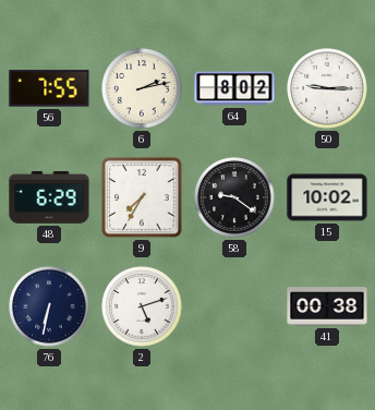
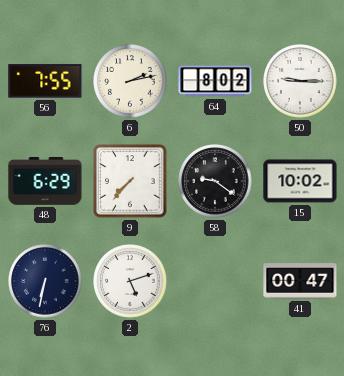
9: 7:35 -> 7:37 (130, 181)
41: 00:38 -> 00:47 (300, 281)
